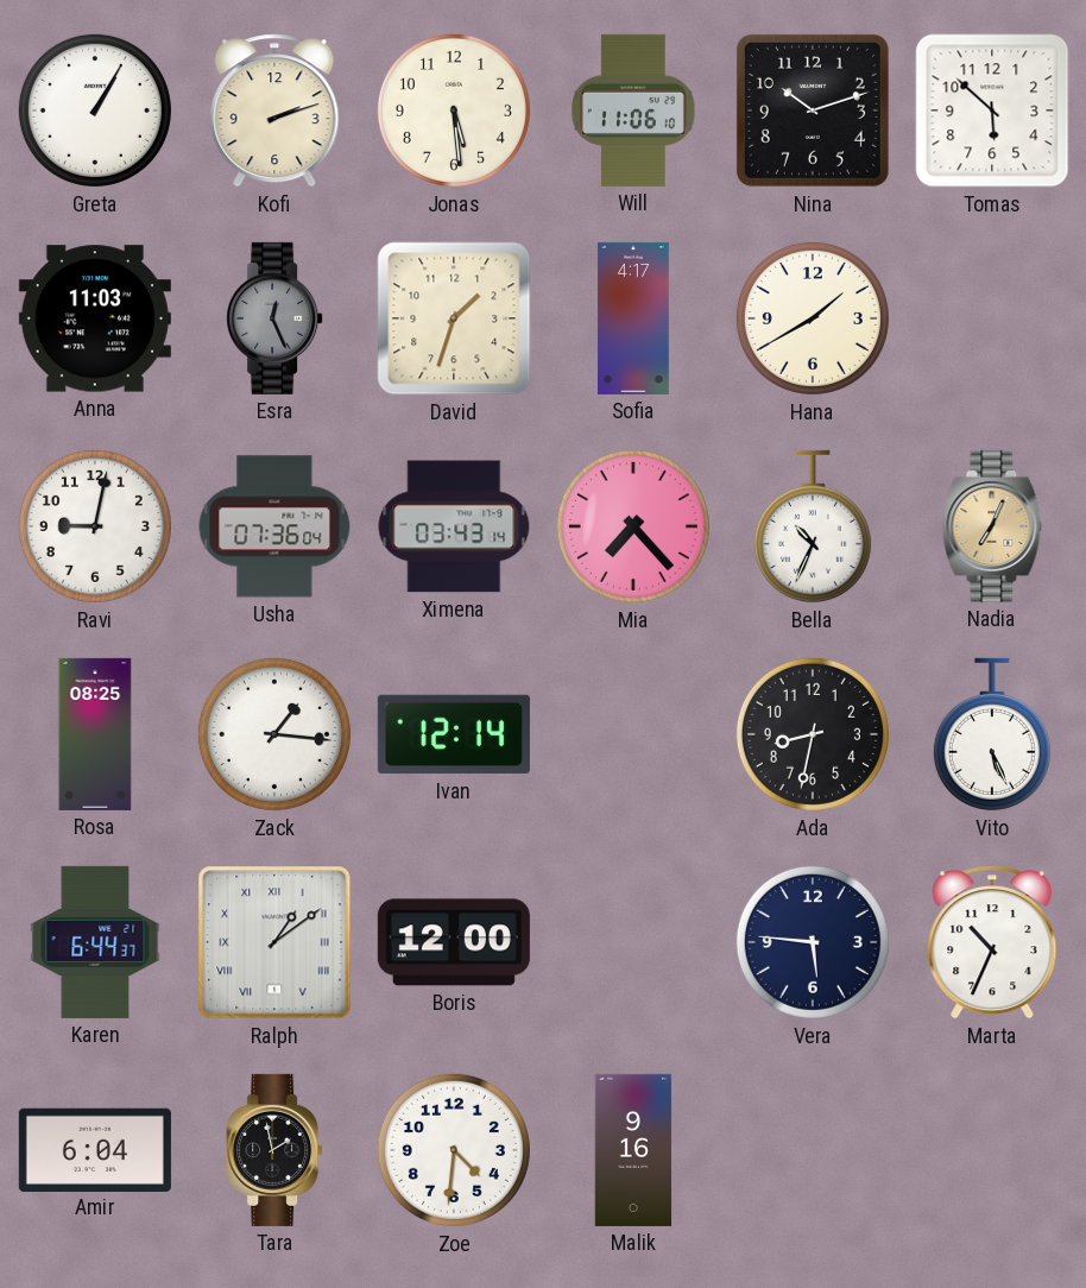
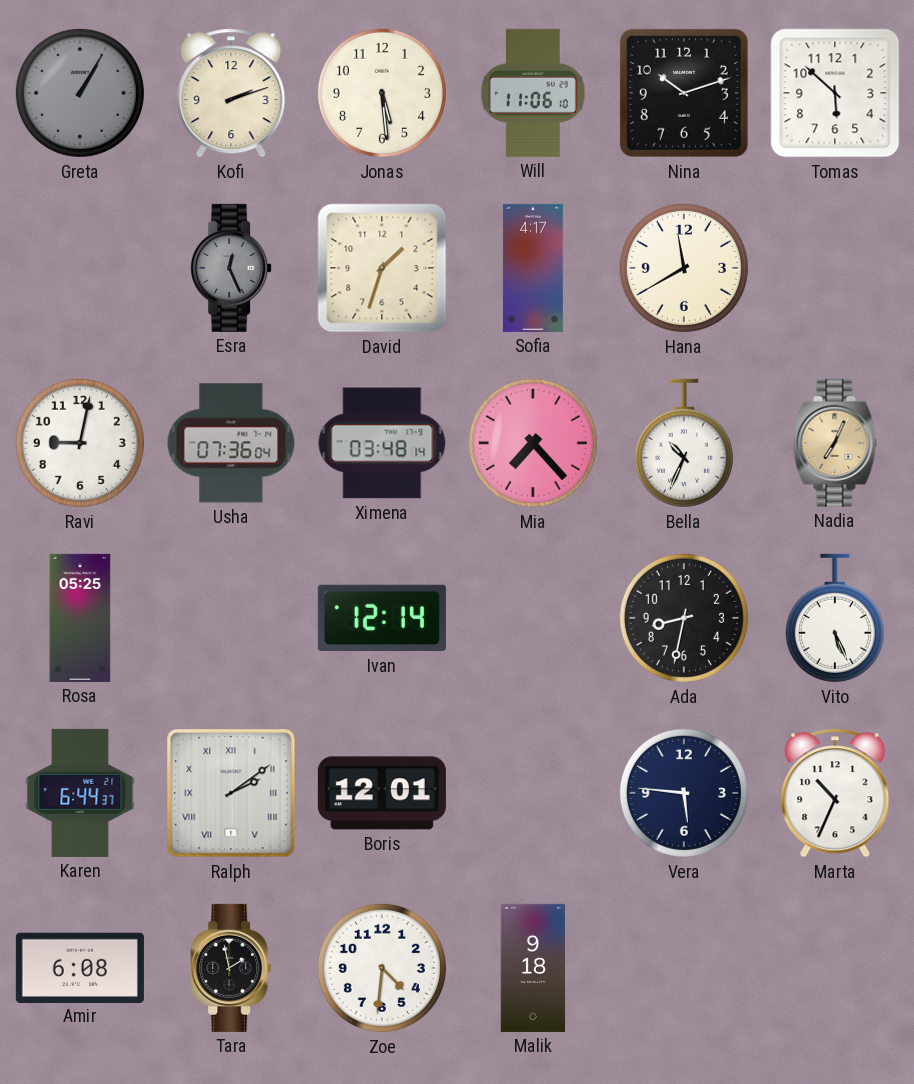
Greta dial: white -> grey (80, 93)
Anna: 11:03 -> none (95, 318)
Hana: 1:40 -> 11:40 (684, 268)
Ximena: 03:43 -> 03:48 (382, 443)
Rosa: 08:25 -> 05:25 (80, 618)
Zack: 1:16 -> none (274, 734)
Ralph: 1:09 -> 2:09 (231, 793)
Boris: 12:00 -> 12:01 (382, 793)
Amir: 6:04 -> 6:08 (80, 967)
Malik: 9:16 -> 9:18 (533, 968)
